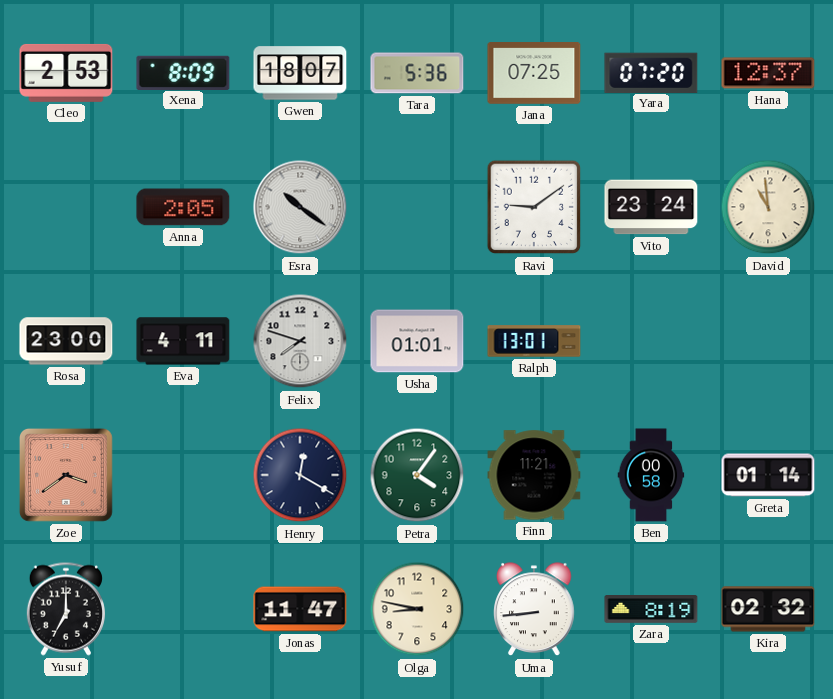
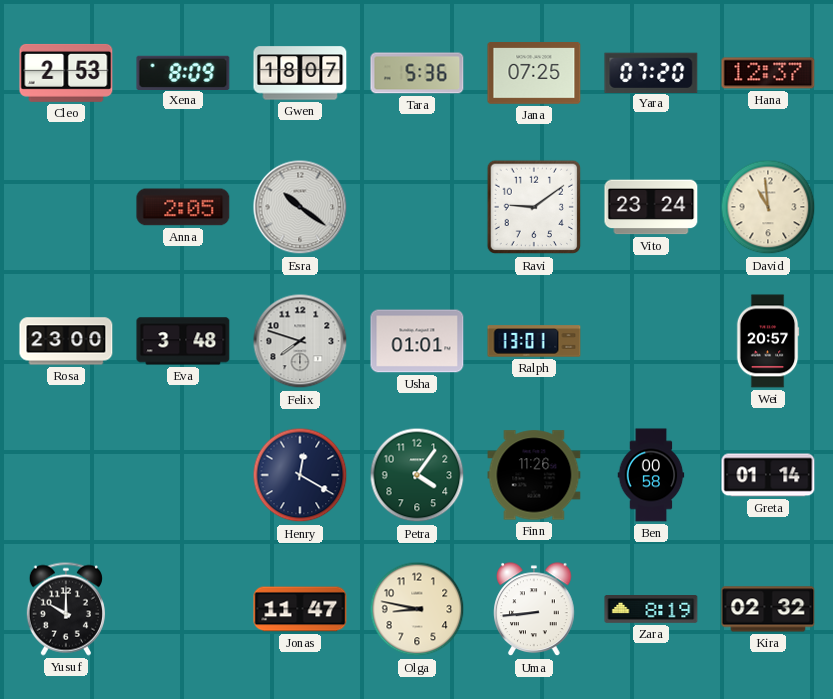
Eva: 4:11 -> 3:48 (183, 341)
Wei: none -> 20:57 (768, 341)
Zoe: 3:39 -> none (66, 475)
Finn: 11:21 -> 11:26 (534, 475)
Yusuf: 7:00 -> 10:00 (66, 609)
